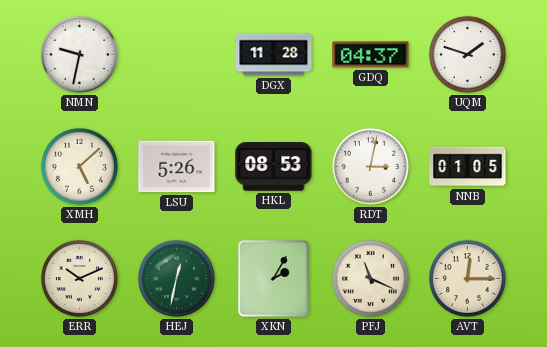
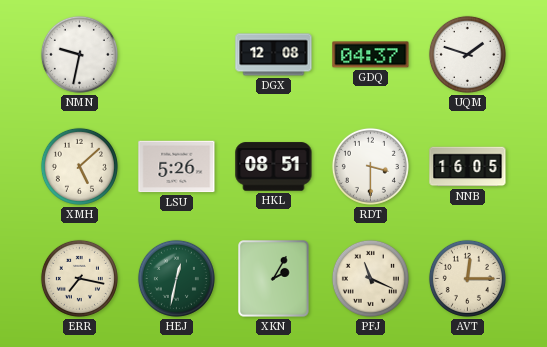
DGX: 11:28 -> 12:08 (274, 55)
HKL: 08:53 -> 08:51 (274, 167)
RDT: 3:02 -> 3:30 (370, 166)
NNB: 01:05 -> 16:05 (468, 167)
ERR: 10:11 -> 7:17 (79, 278)
